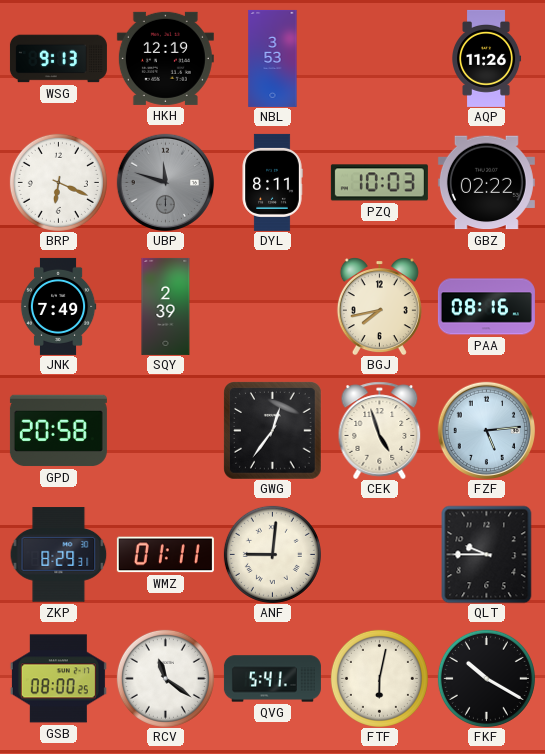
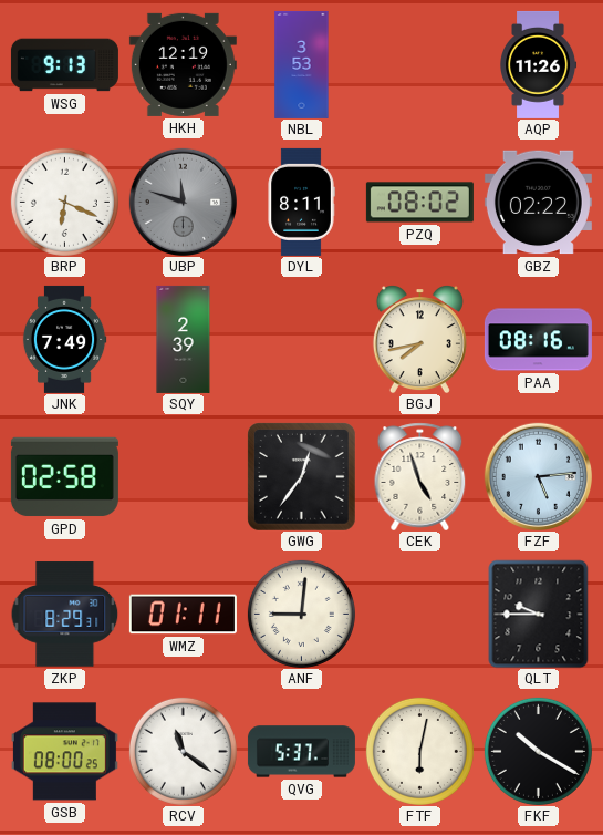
PZQ: 10:03 -> 08:02 (419, 203)
GPD: 20:58 -> 02:58 (64, 477)
QVG: 5:41 -> 5:37 (301, 752)
